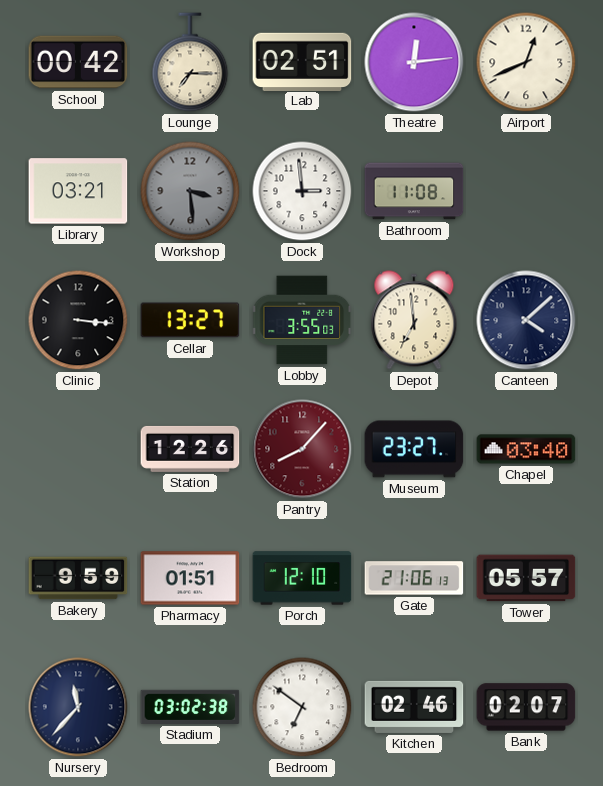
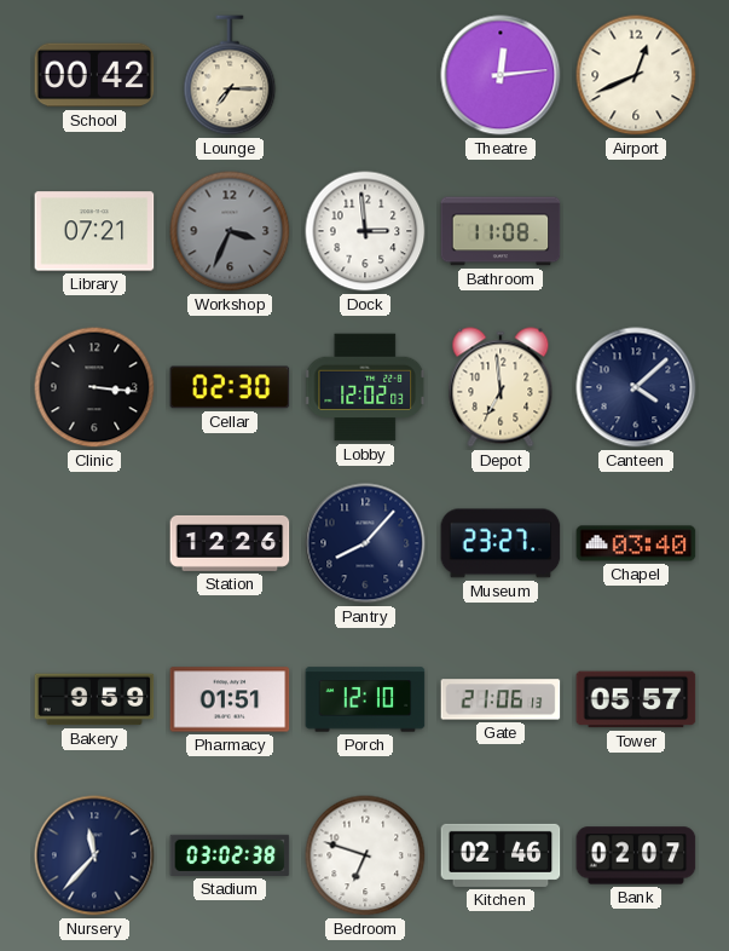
Lab: 02:51 -> none (302, 61)
Library: 03:21 -> 07:21 (94, 231)
Workshop: 3:29 -> 3:34 (230, 231)
Cellar: 13:27 -> 02:30 (230, 387)
Lobby: 3:55 -> 12:02 (366, 387)
Pantry dial: burgundy -> navy (365, 543)
Bedroom: 6:51 -> 6:48 (365, 855)
